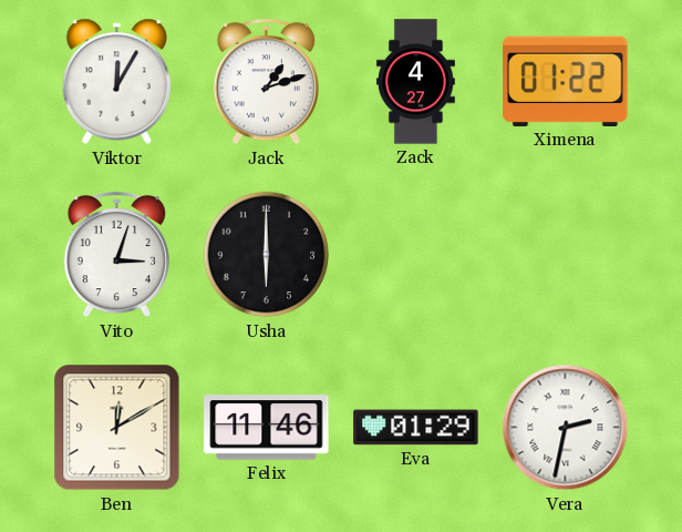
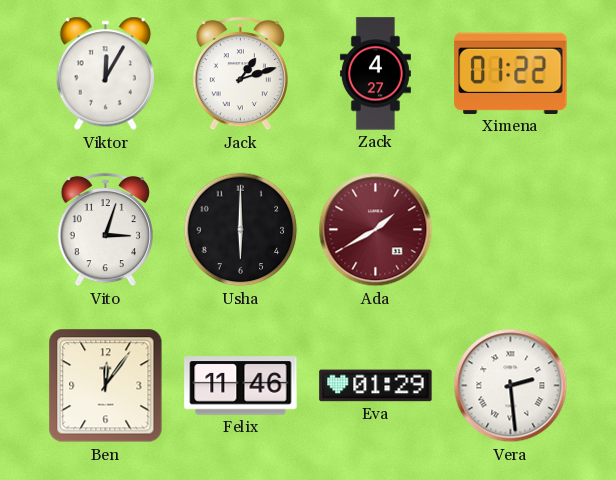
Ada: none -> 1:40 (376, 230)
Ben: 12:10 -> 12:06 (106, 386)
Vera: 2:32 -> 2:29 (511, 386)
